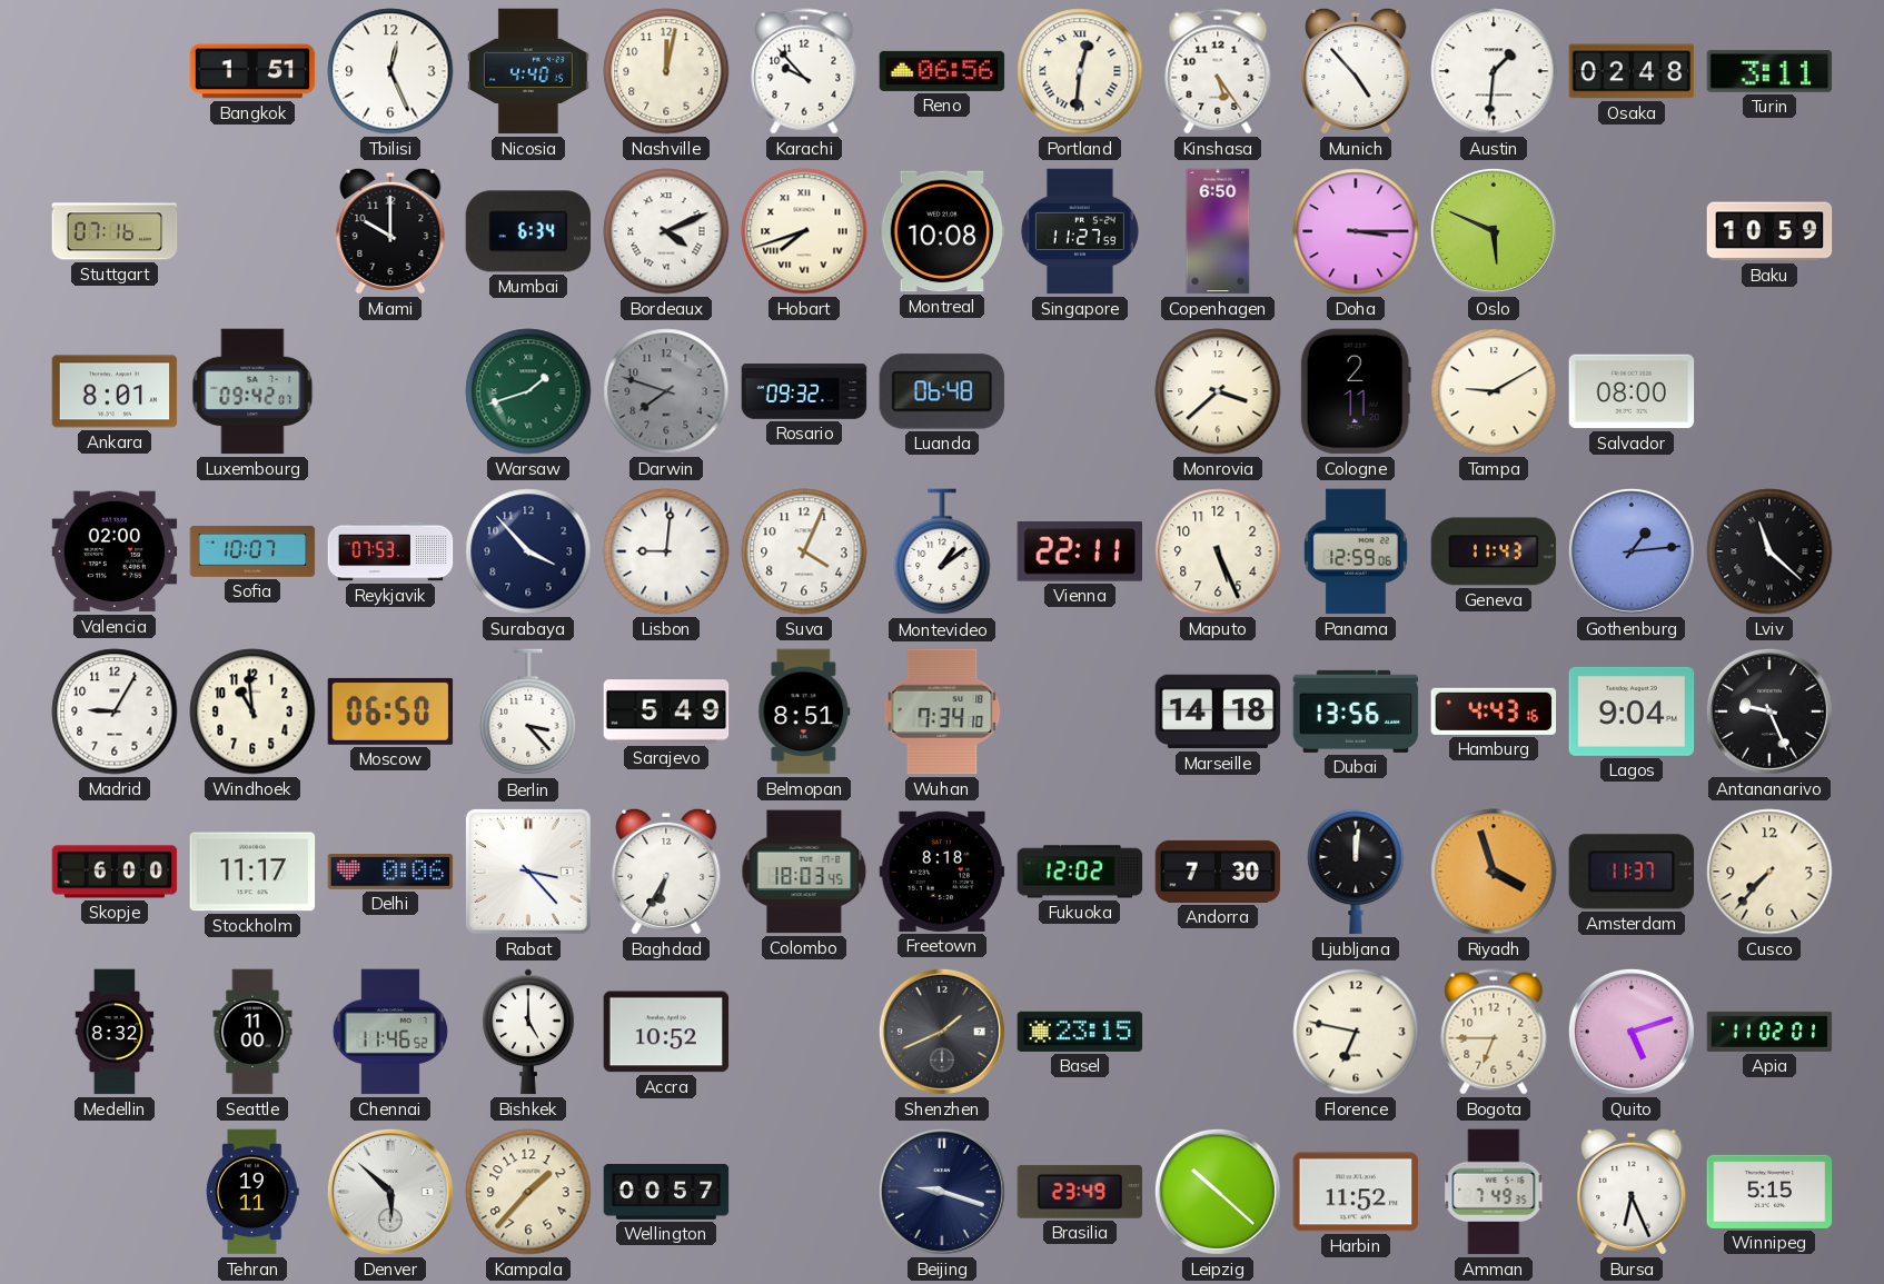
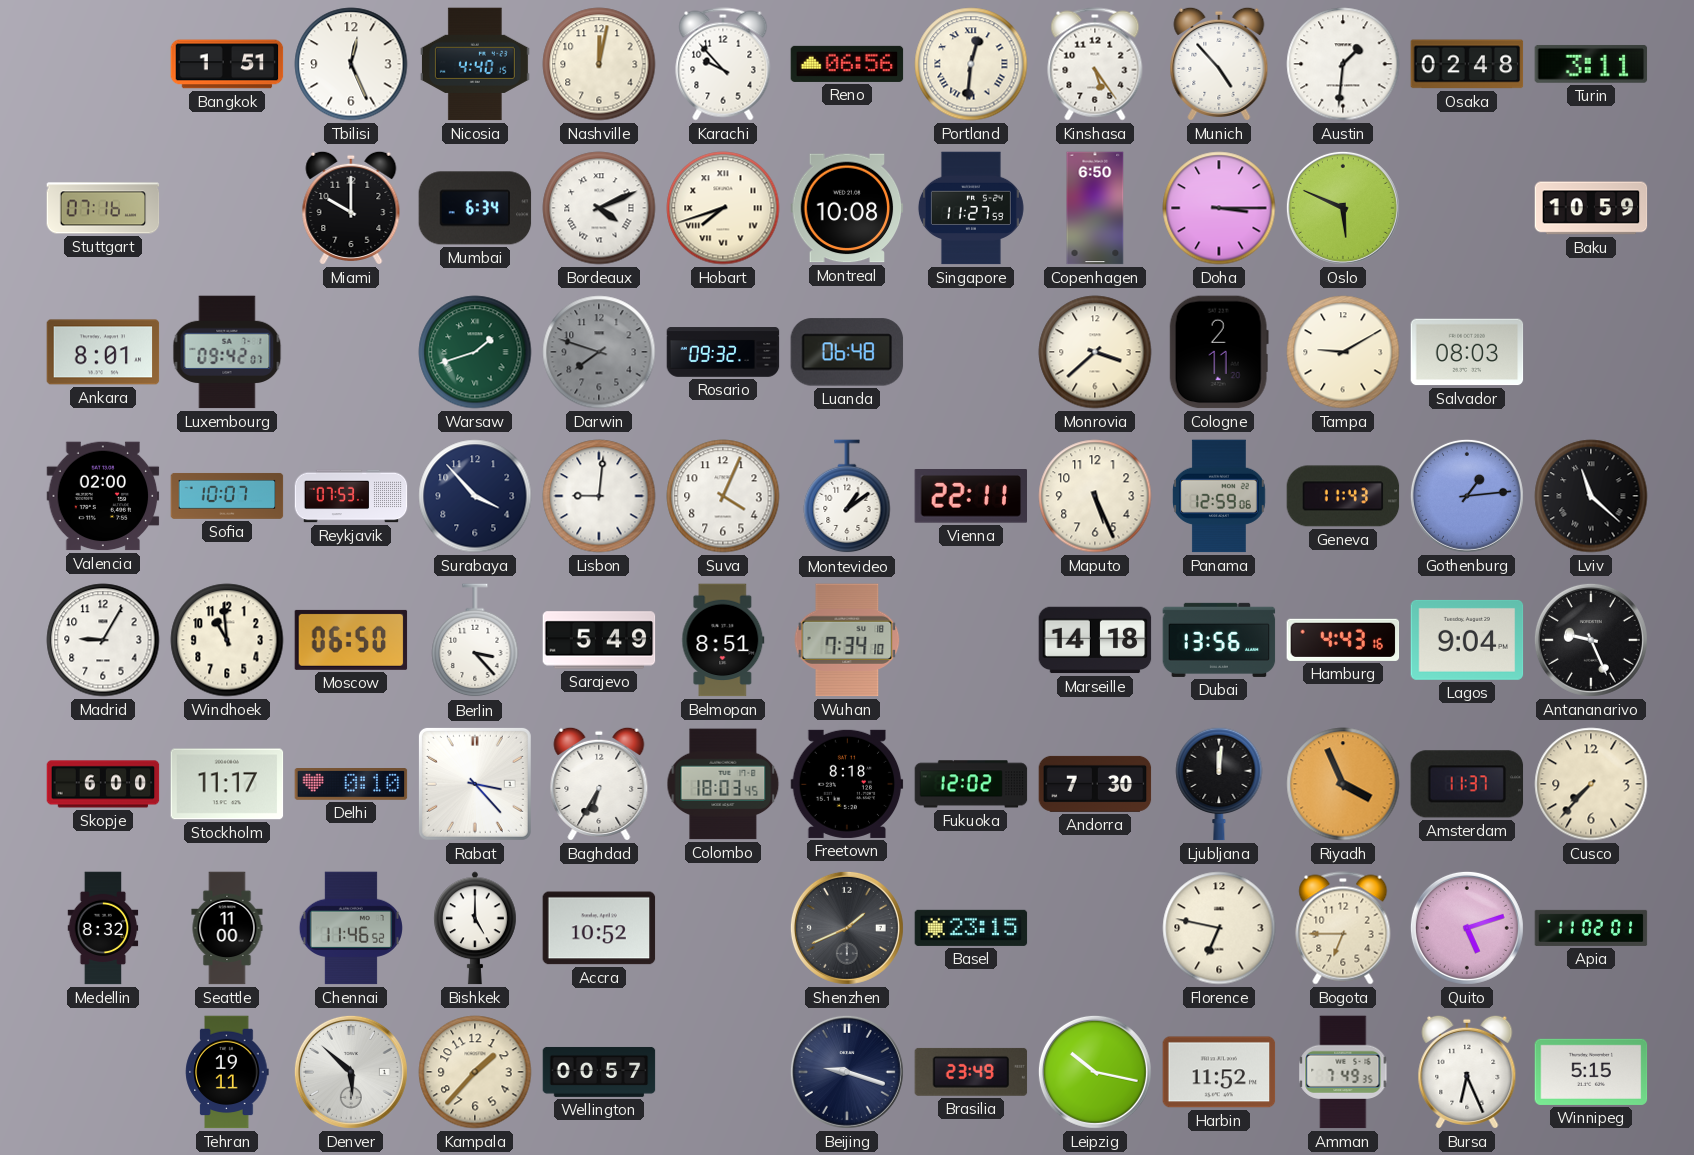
Salvador: 08:00 -> 08:03 (1467, 352)
Delhi: 0:06 -> 0:10 (351, 785)
Riyadh: 3:57 -> 3:56 (1343, 784)
Leipzig: 10:22 -> 10:17 (1095, 1072)
